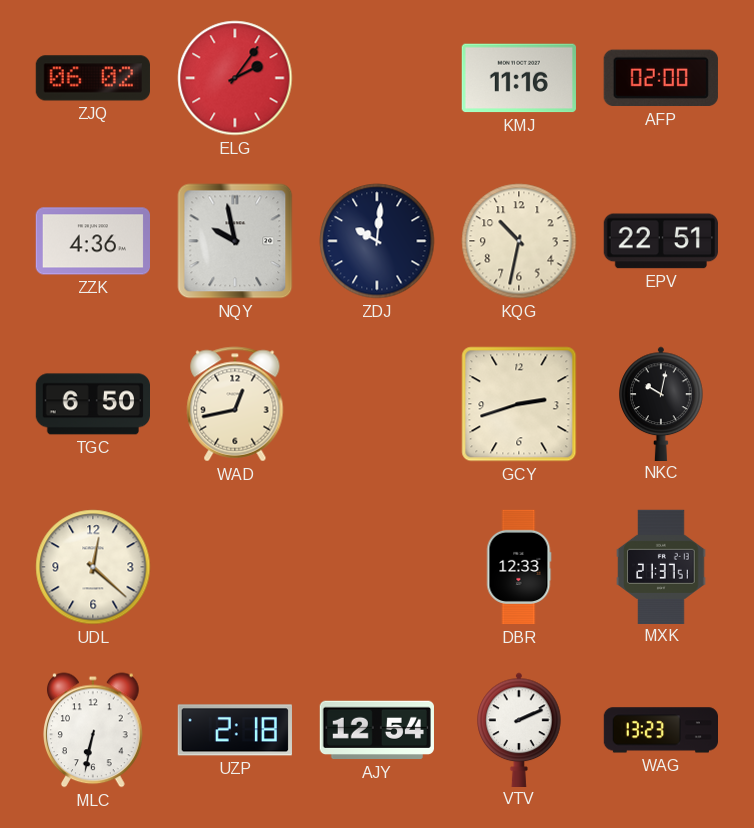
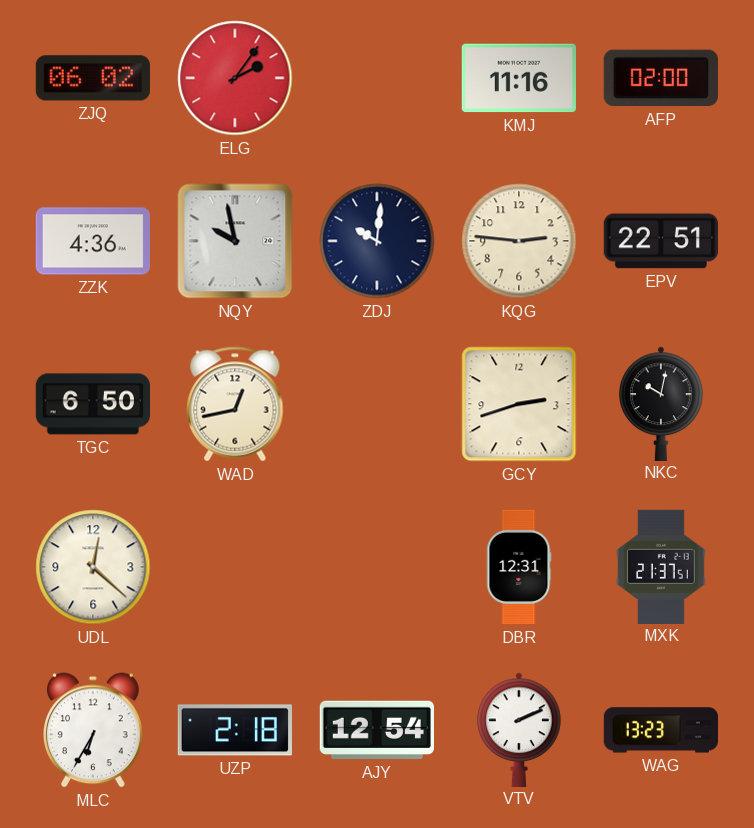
KQG: 10:32 -> 2:46 (519, 241)
DBR: 12:33 -> 12:31 (519, 567)
MLC: 6:32 -> 6:35 (94, 730)
